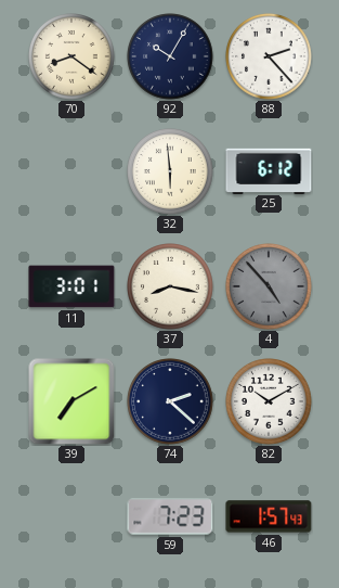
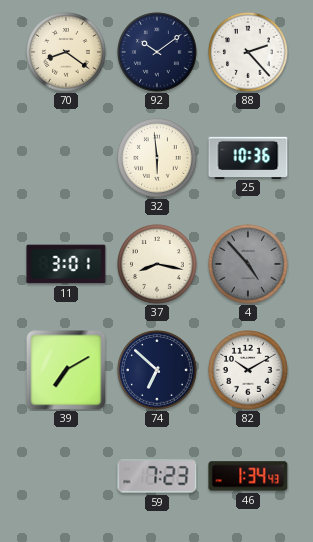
92: 10:05 -> 10:09 (158, 53)
25: 6:12 -> 10:36 (248, 157)
74: 2:22 -> 6:52 (158, 371)
46: 1:57 -> 1:34 (248, 476)
